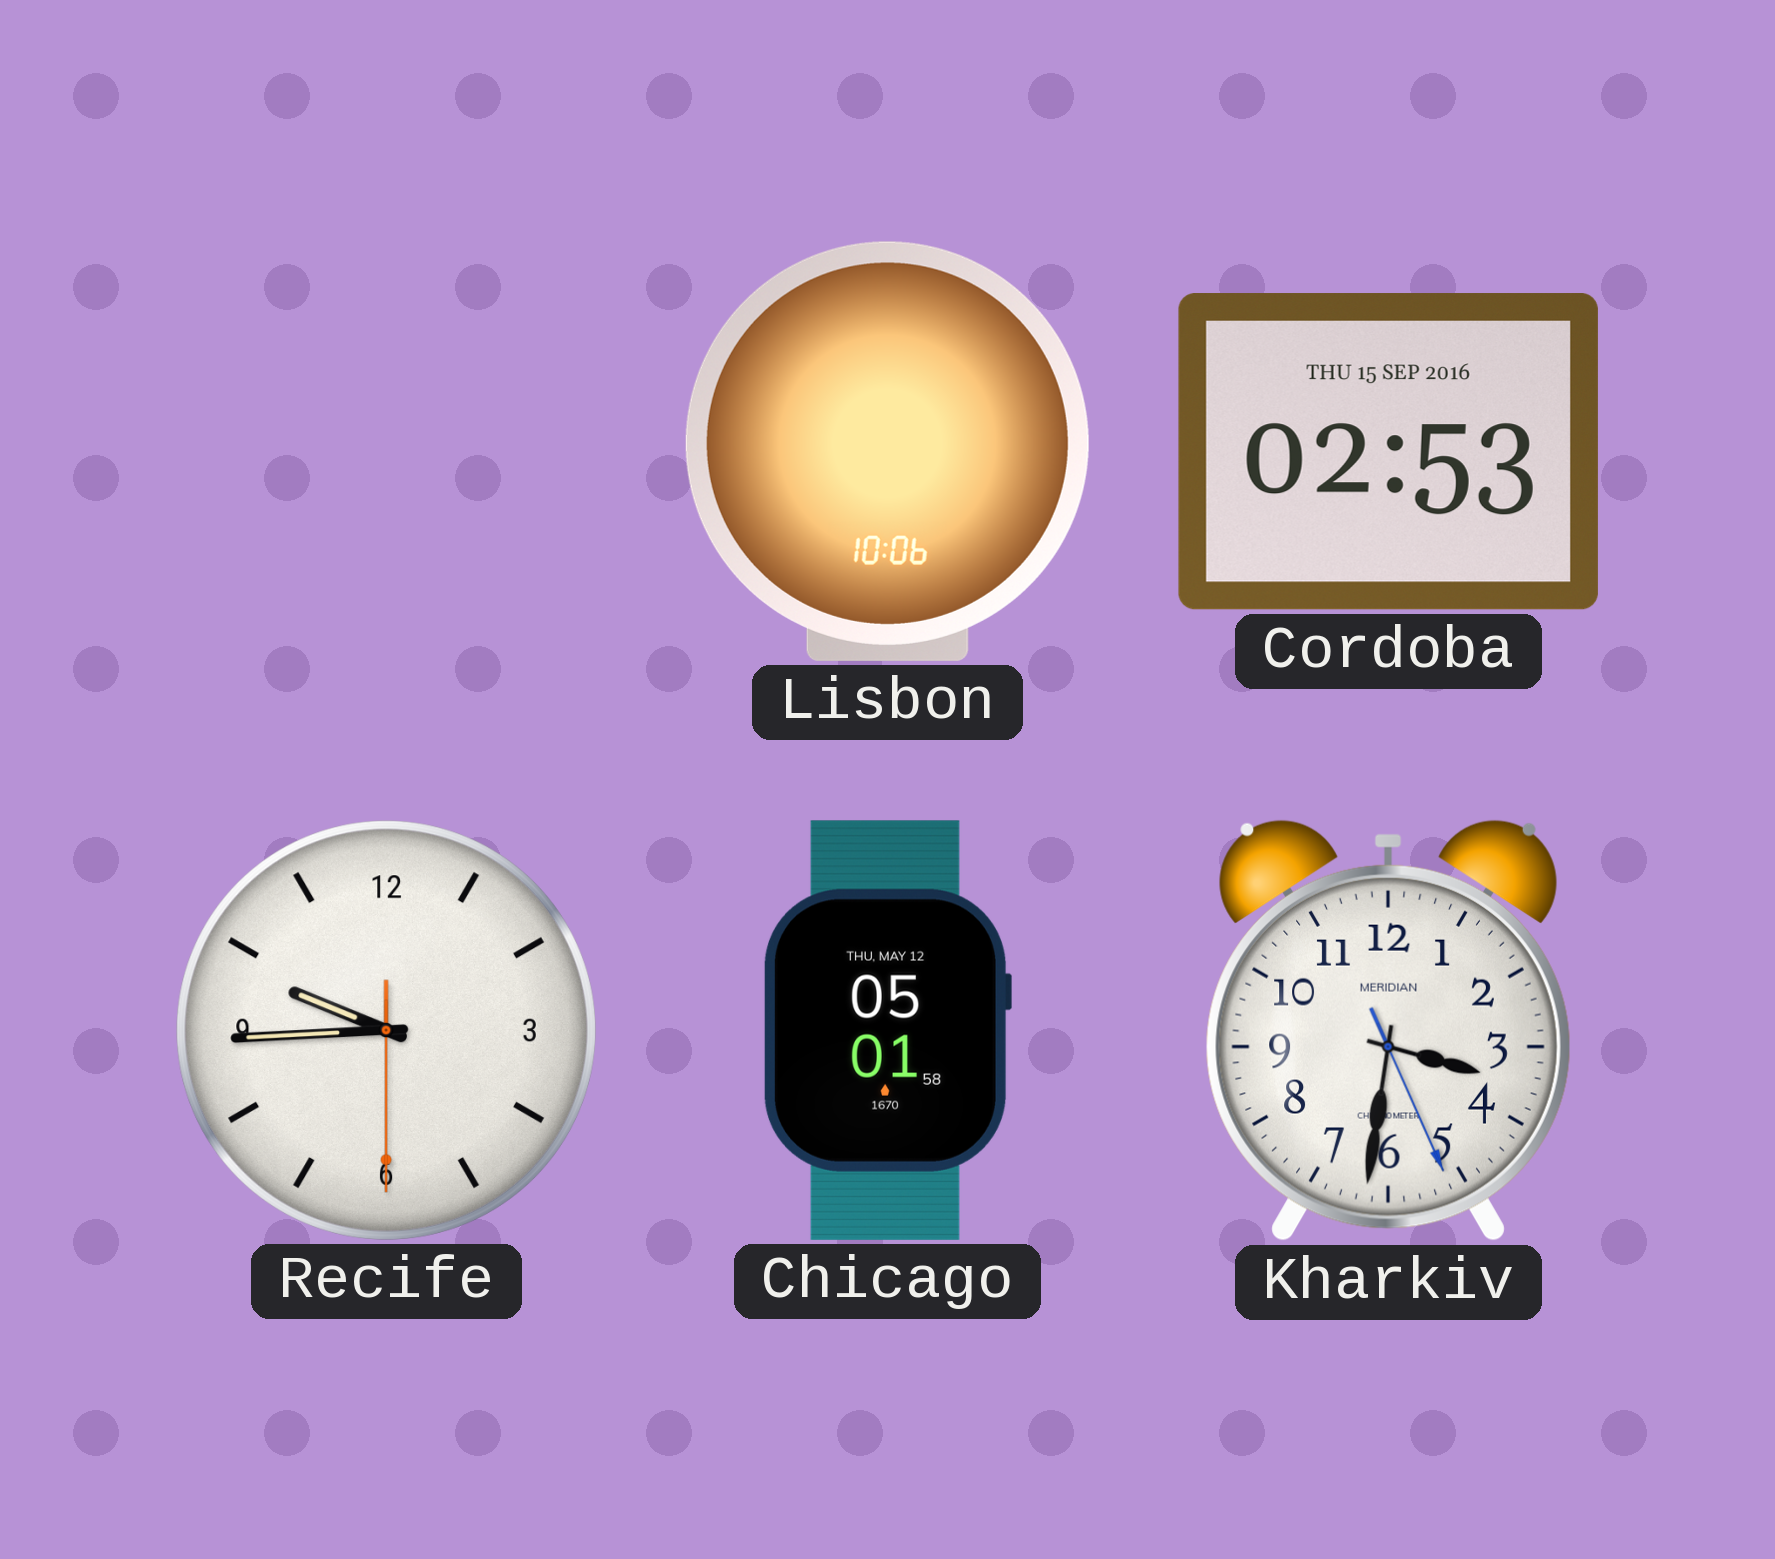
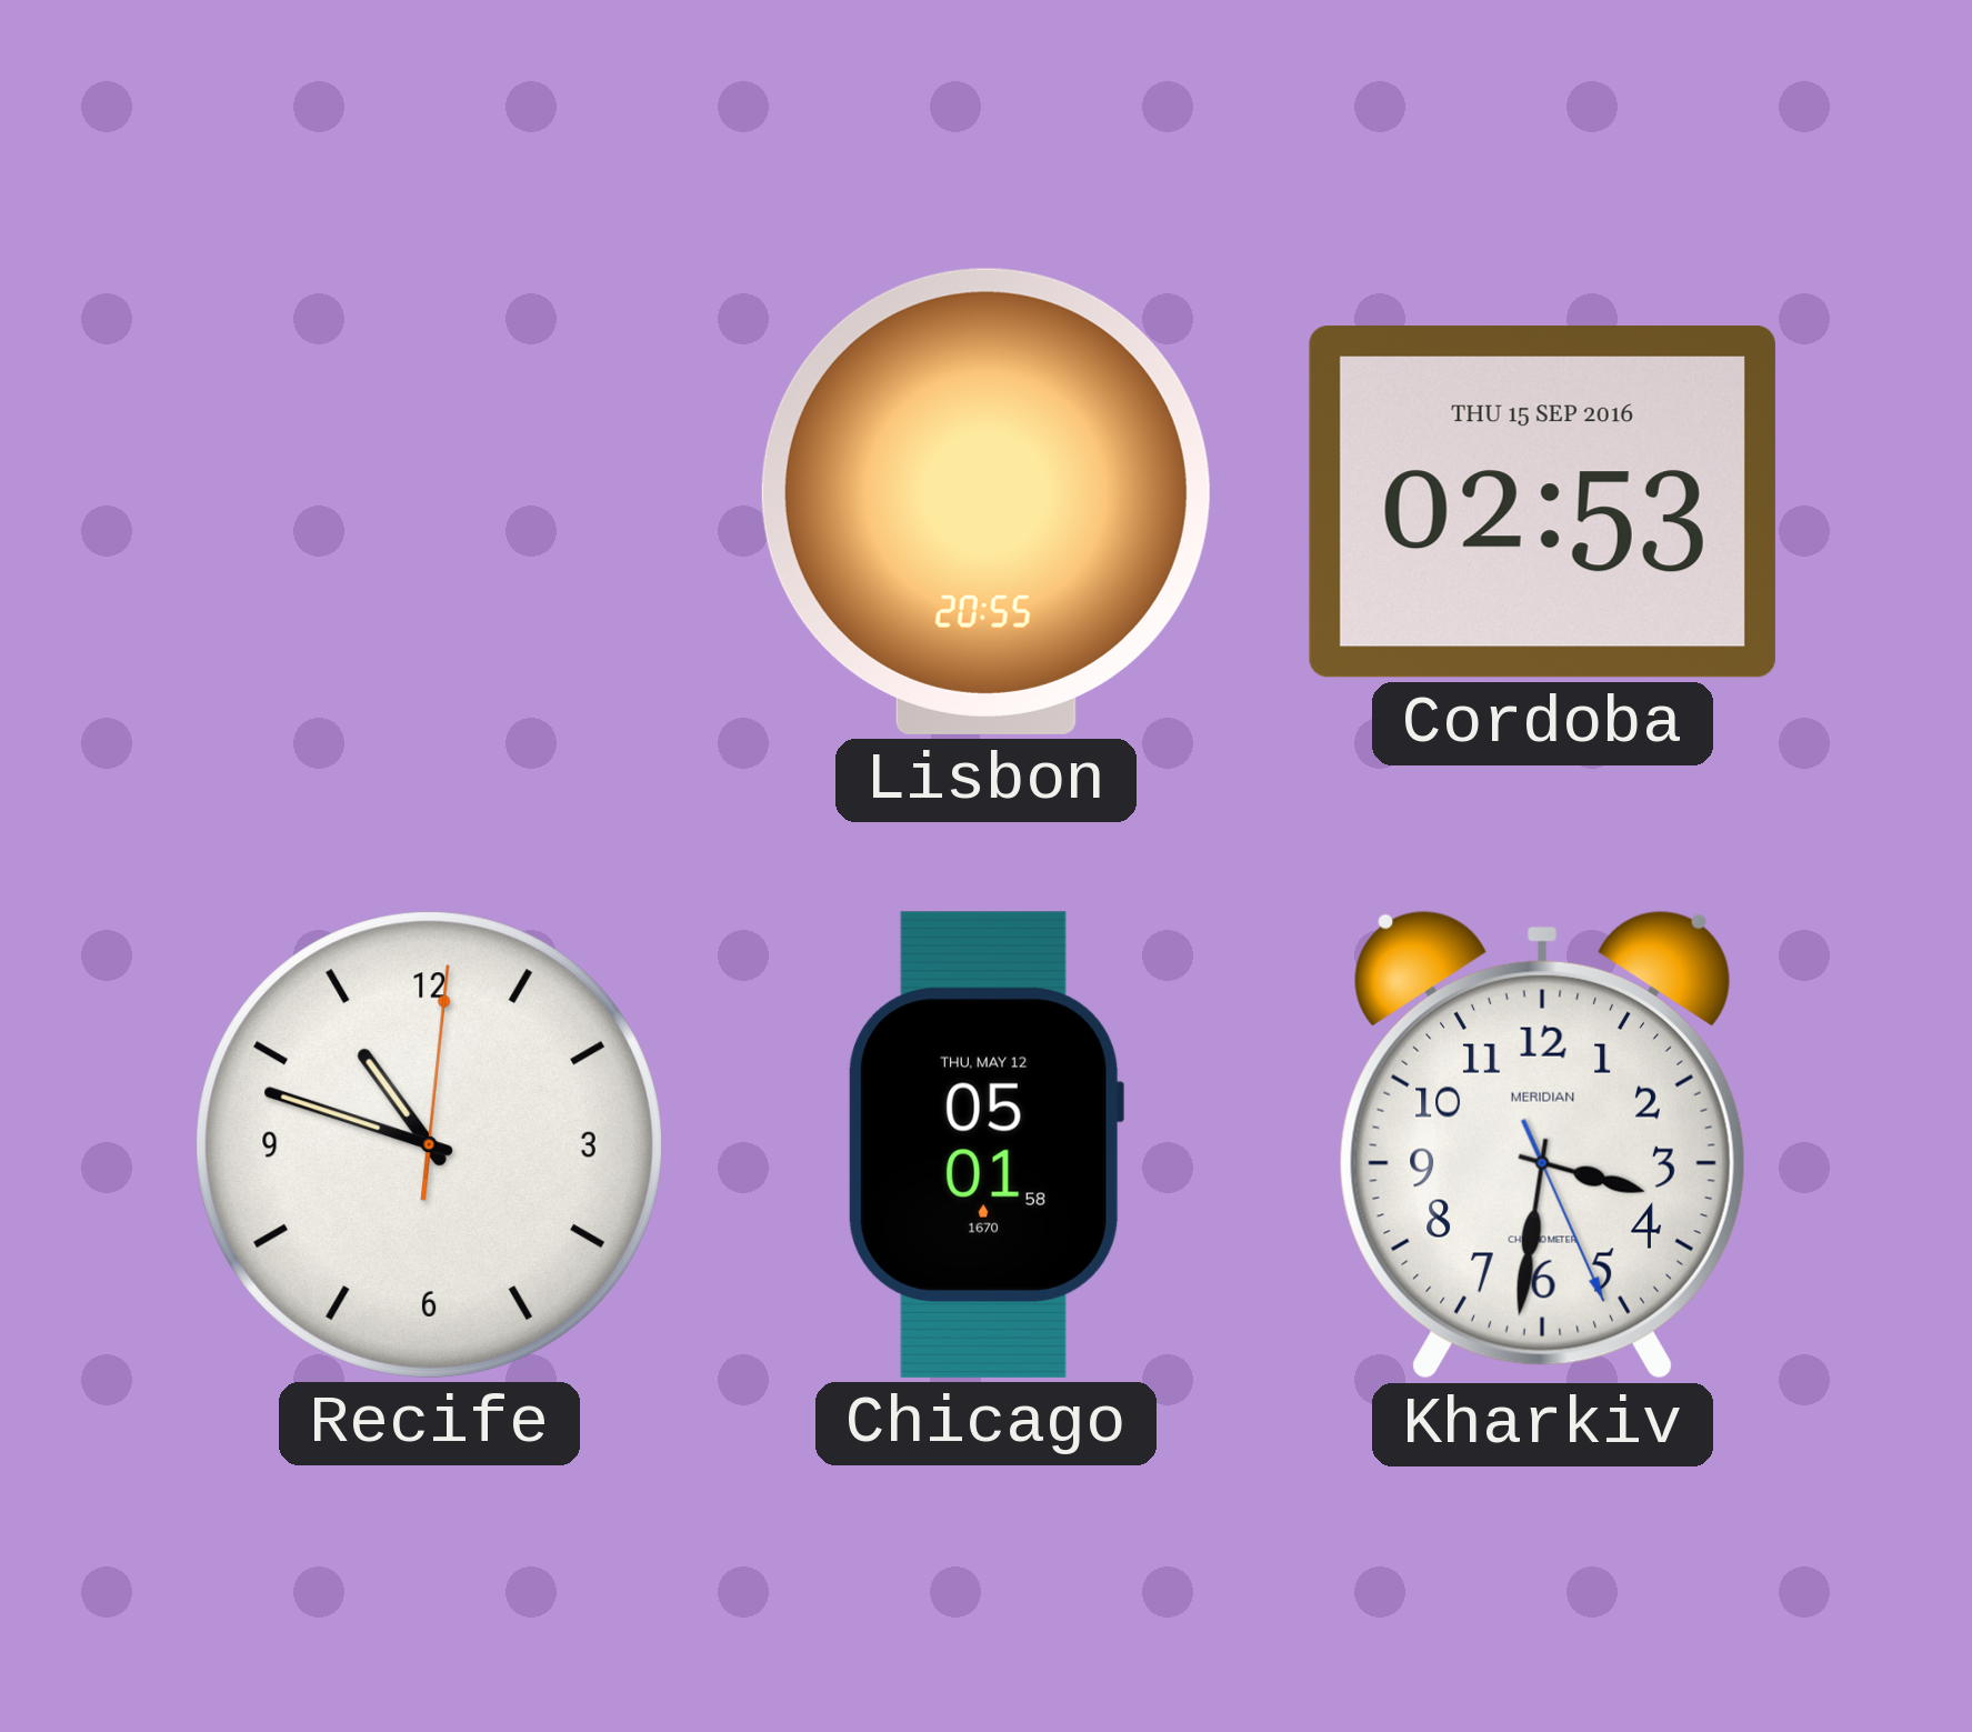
Lisbon: 10:06 -> 20:55 (985, 501)
Recife: 9:44 -> 10:48 (429, 1144)
